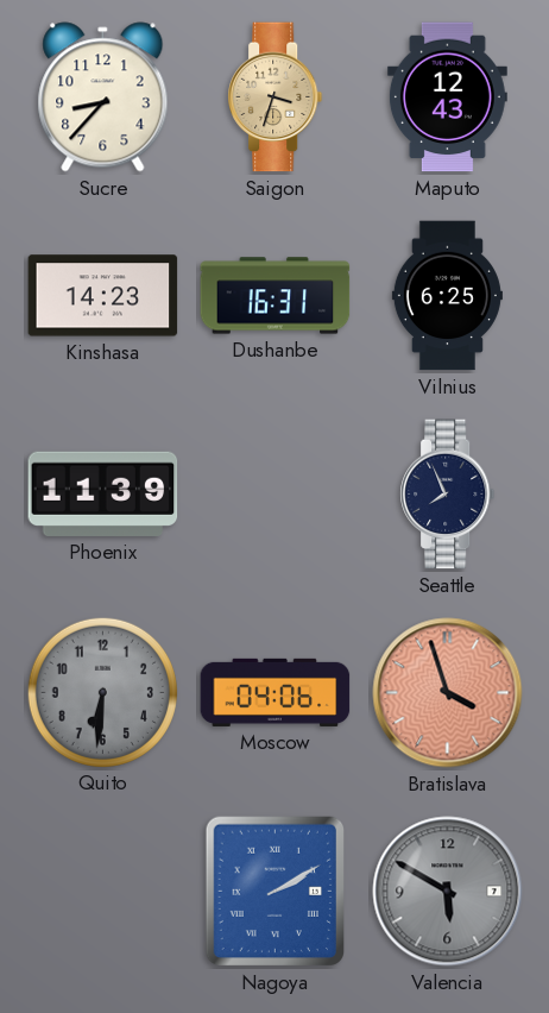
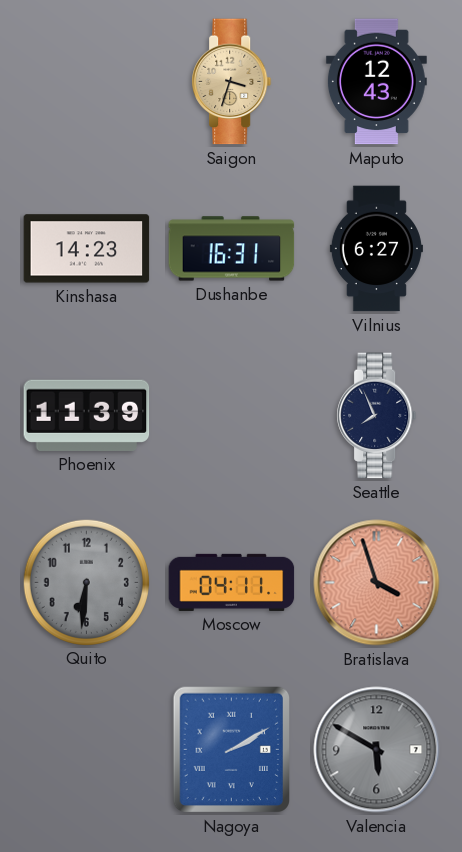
Sucre: 8:37 -> none (103, 97)
Vilnius: 6:25 -> 6:27 (376, 249)
Moscow: 04:06 -> 04:11 (232, 582)
